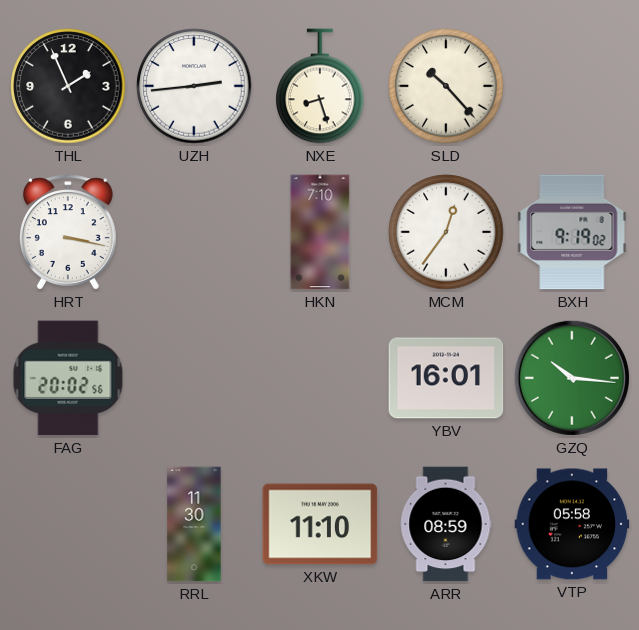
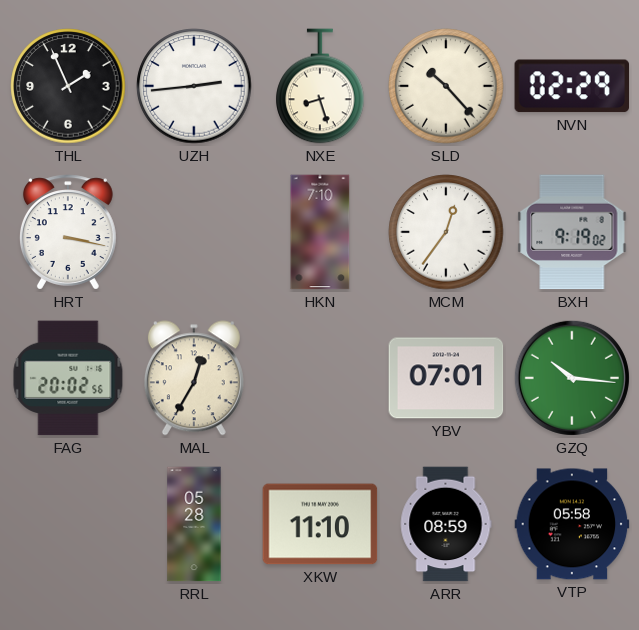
NVN: none -> 02:29 (572, 86)
MAL: none -> 12:35 (194, 378)
YBV: 16:01 -> 07:01 (446, 378)
RRL: 11:30 -> 05:28 (194, 524)
